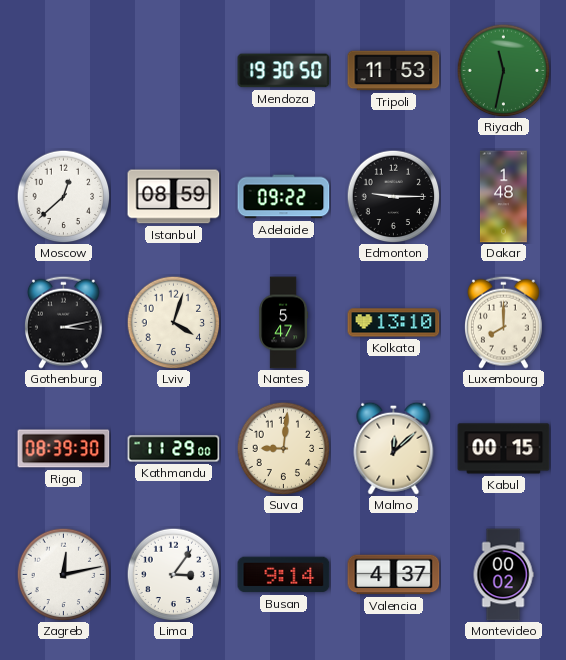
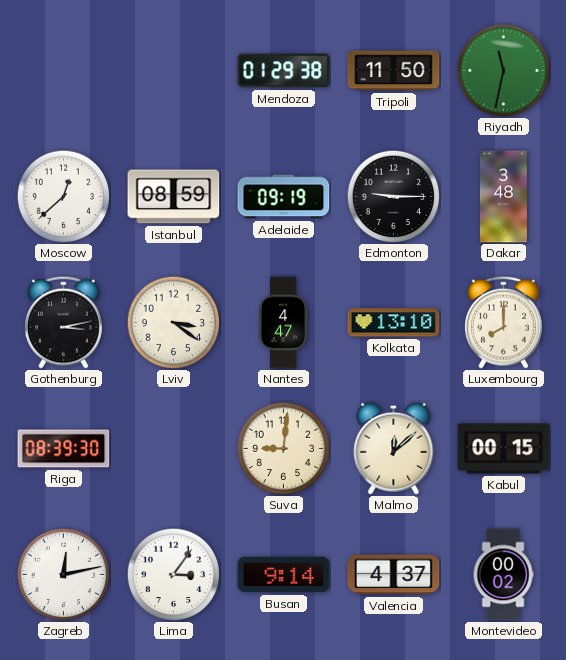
Mendoza: 19:30 -> 01:29 (284, 71)
Tripoli: 11:53 -> 11:50 (394, 71)
Adelaide: 09:22 -> 09:19 (284, 197)
Dakar: 1:48 -> 3:48 (503, 197)
Lviv: 4:03 -> 3:21 (173, 322)
Nantes: 5:47 -> 4:47 (284, 323)
Kathmandu: 11:29 -> none (174, 449)
